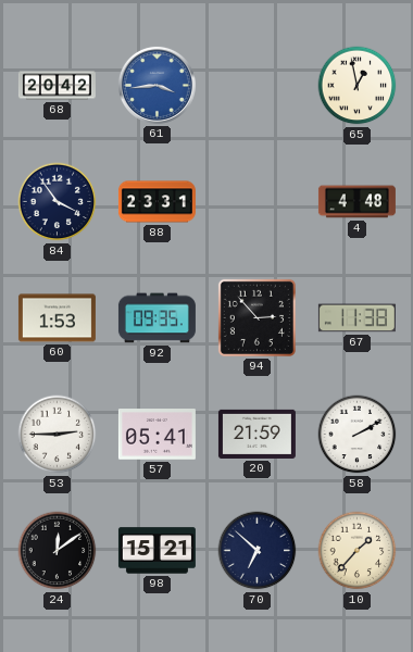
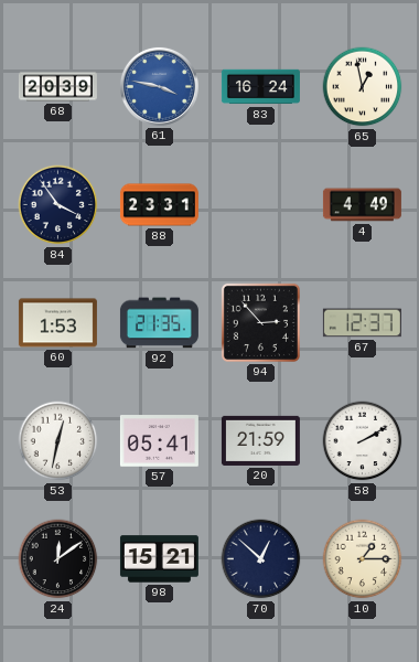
68: 20:42 -> 20:39 (57, 87)
61: 3:44 -> 3:47 (159, 86)
83: none -> 16:24 (260, 87)
4: 4:48 -> 4:49 (362, 205)
92: 09:35 -> 21:35 (159, 323)
67: 11:38 -> 12:37 (362, 323)
53: 2:45 -> 12:32 (58, 441)
70: 6:52 -> 12:52 (261, 559)
10: 1:37 -> 1:15 (363, 559)
